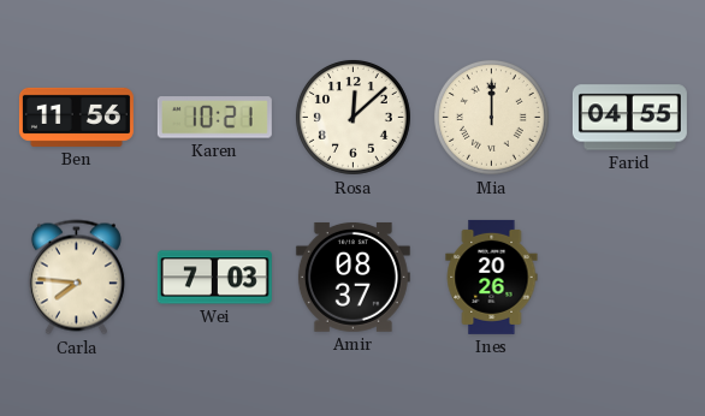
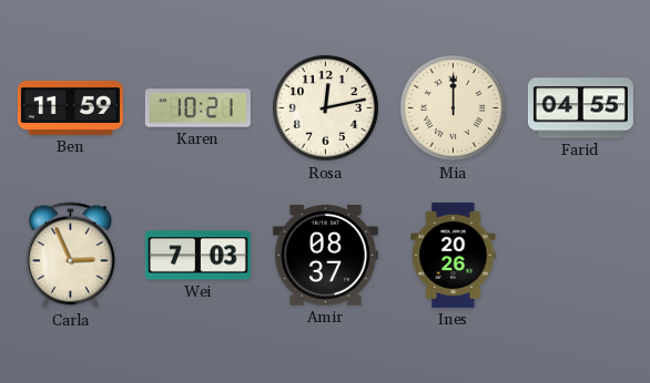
Ben: 11:56 -> 11:59 (70, 107)
Rosa: 12:08 -> 12:13 (325, 107)
Carla: 7:46 -> 2:56 (70, 256)
